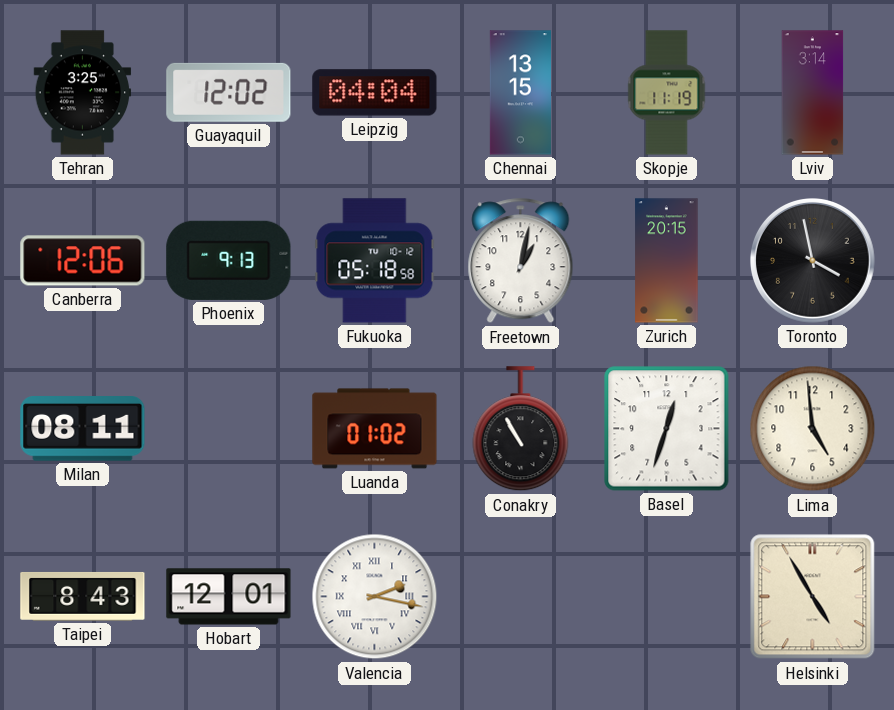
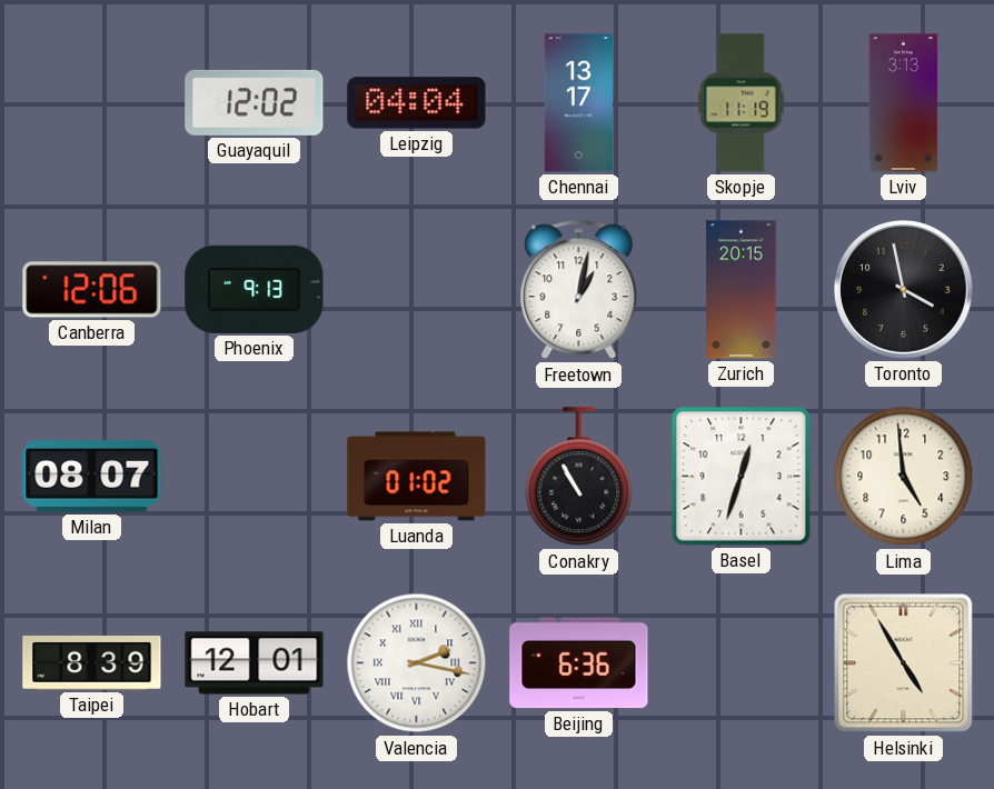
Tehran: 3:25 -> none (83, 93)
Chennai: 13:15 -> 13:17 (578, 103)
Lviv: 3:14 -> 3:13 (904, 103)
Fukuoka: 05:18 -> none (375, 261)
Milan: 08:11 -> 08:07 (92, 477)
Taipei: 8:43 -> 8:39 (92, 662)
Beijing: none -> 6:36 (579, 663)
